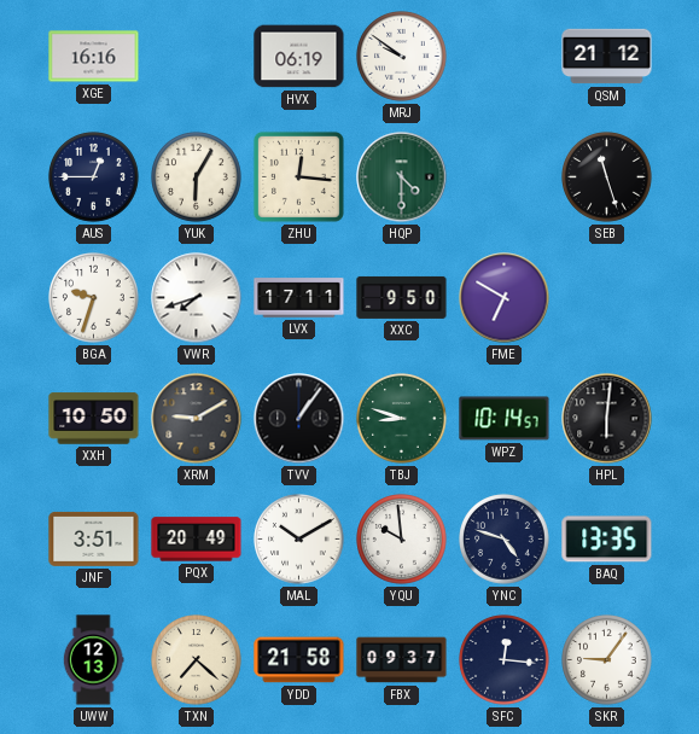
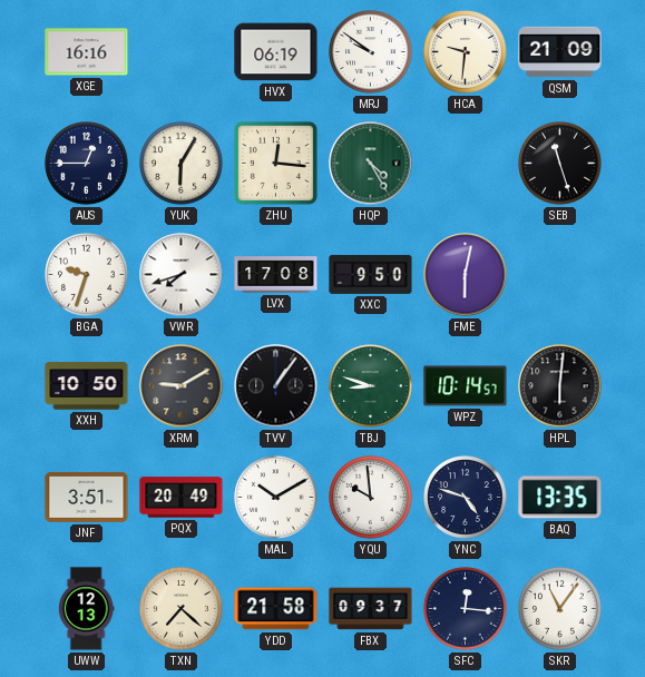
HCA: none -> 9:31 (466, 52)
QSM: 21:12 -> 21:09 (560, 52)
HQP: 4:30 -> 4:25 (371, 164)
LVX: 17:11 -> 17:08 (276, 275)
FME: 6:50 -> 6:02 (466, 275)
SKR: 9:06 -> 11:06 (560, 609)
